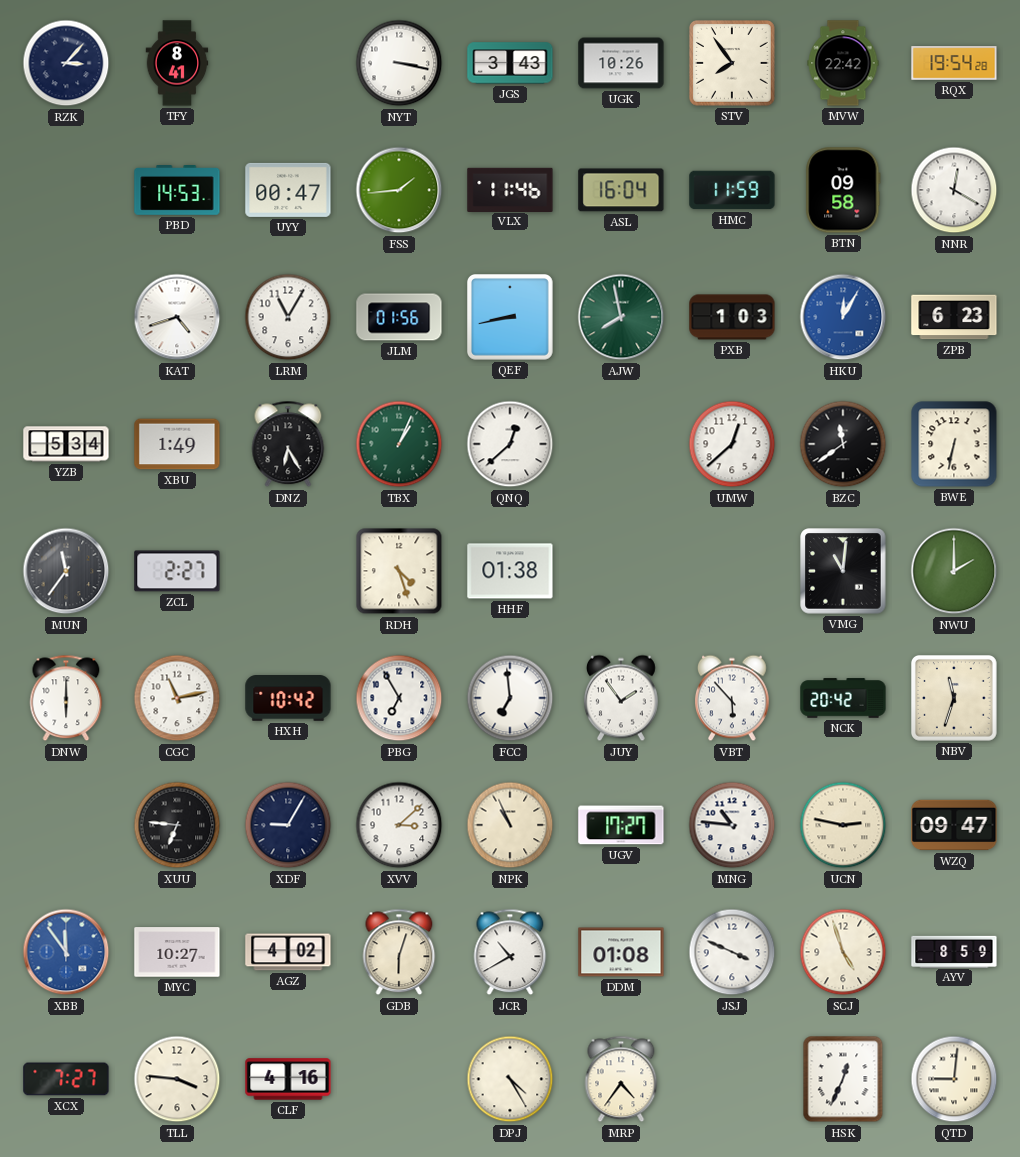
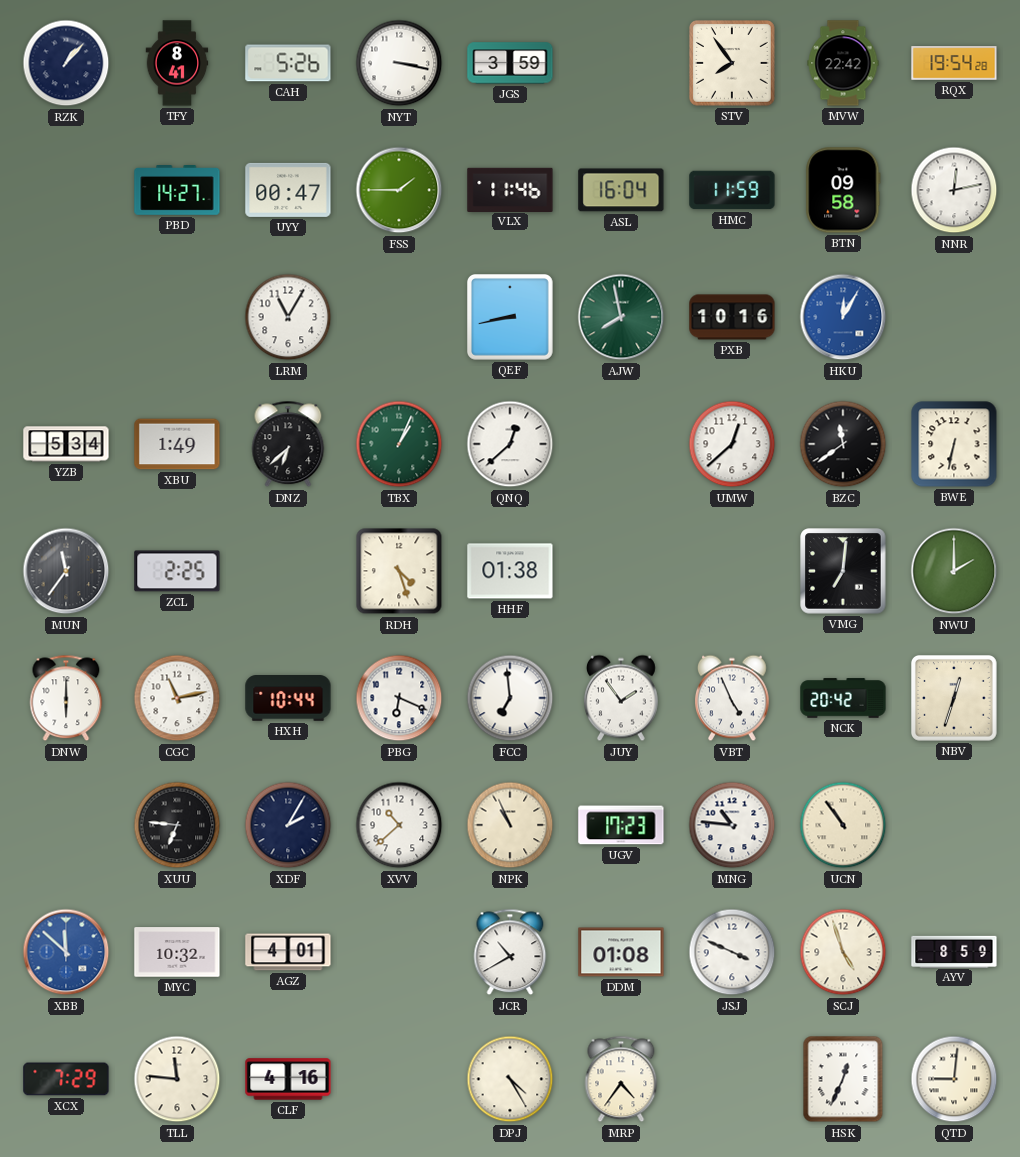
RZK: 3:07 -> 1:07 (66, 63)
CAH: none -> 5:26 (288, 63)
JGS: 3:43 -> 3:59 (510, 63)
UGK: 10:26 -> none (621, 63)
PBD: 14:53 -> 14:27 (177, 191)
FSS: 1:44 -> 1:45 (399, 190)
NNR: 12:20 -> 12:13 (954, 190)
KAT: 4:42 -> none (177, 317)
JLM: 01:56 -> none (399, 317)
PXB: 1:03 -> 10:16 (732, 317)
ZPB: 6:23 -> none (954, 317)
DNZ: 6:25 -> 6:38 (288, 444)
ZCL: 2:27 -> 2:25 (177, 571)
VMG: 11:01 -> 7:01 (843, 571)
HXH: 10:42 -> 10:44 (288, 699)
PBG: 6:55 -> 6:19 (399, 698)
VBT: 5:53 -> 4:56 (733, 698)
NBV: 11:33 -> 12:33 (955, 699)
XDF: 9:05 -> 2:05 (288, 825)
XVV: 3:08 -> 10:38 (399, 825)
UGV: 17:27 -> 17:23 (621, 825)
UCN: 2:47 -> 10:54 (843, 825)
WZQ: 09:47 -> none (954, 825)
XBB: 11:54 -> 11:52 (66, 952)
MYC: 10:27 -> 10:32 (177, 952)
AGZ: 4:02 -> 4:01 (288, 952)
GDB: 6:03 -> none (399, 952)
XCX: 7:27 -> 7:29 (66, 1079)
TLL: 3:46 -> 11:46 (177, 1079)
